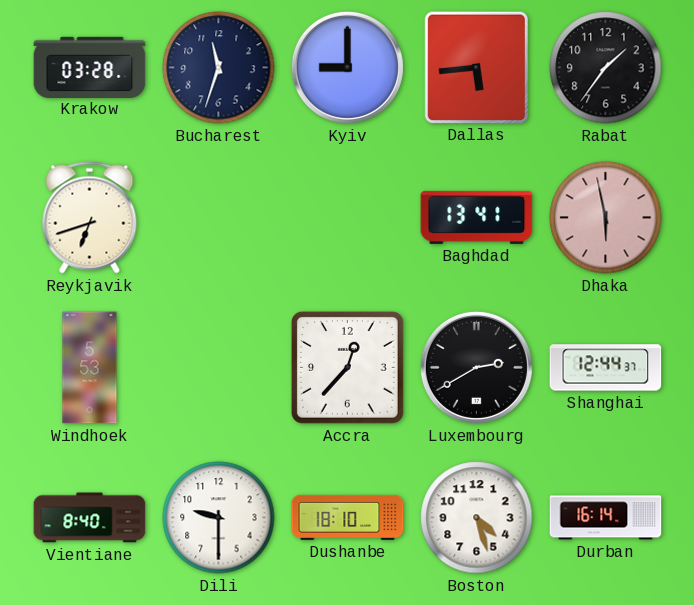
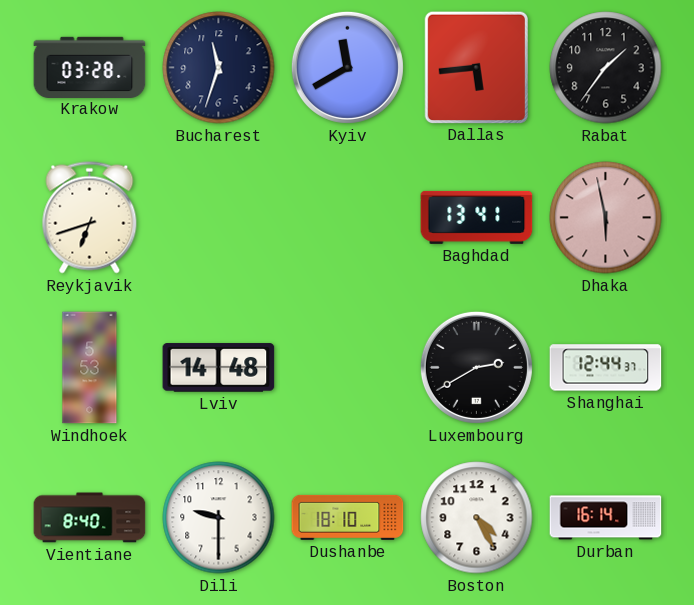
Kyiv: 9:00 -> 11:40 (347, 67)
Lviv: none -> 14:48 (219, 368)
Accra: 12:37 -> none (347, 367)
Boston: 4:27 -> 4:25 (477, 518)
